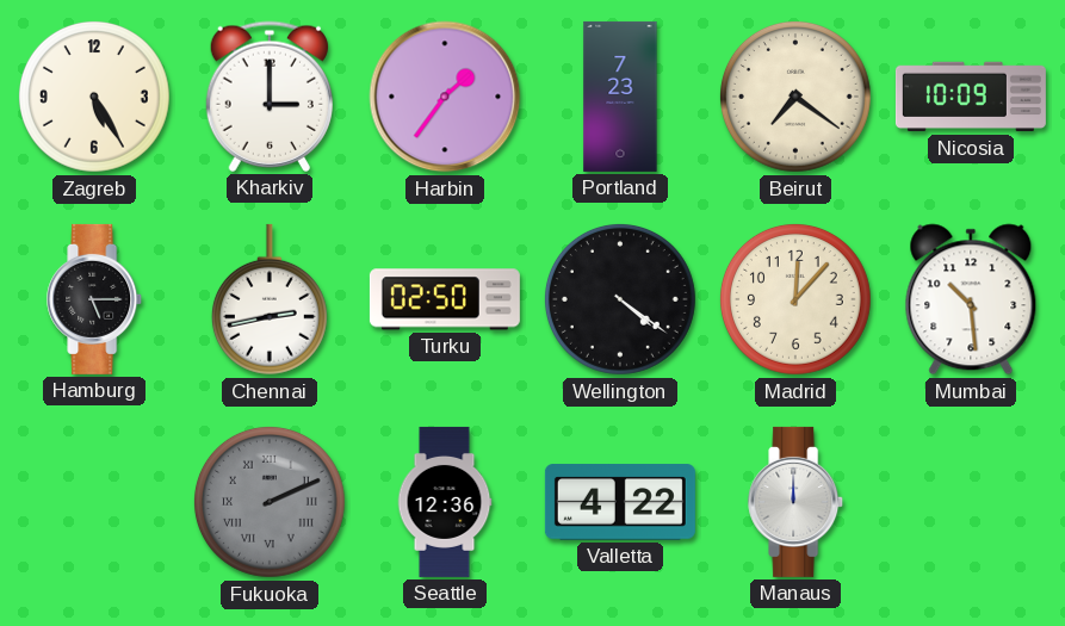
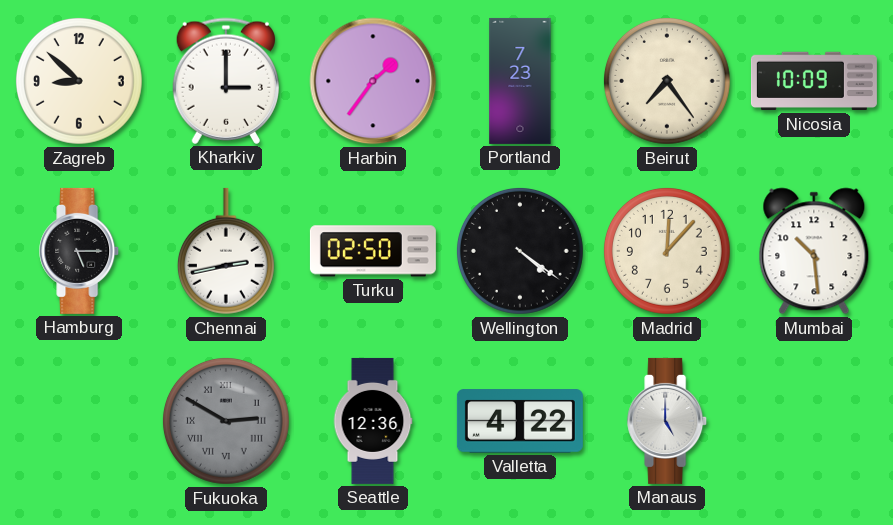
Zagreb: 5:25 -> 8:52 (79, 81)
Beirut: 7:21 -> 7:24 (667, 81)
Fukuoka: 2:11 -> 2:50 (226, 421)
Manaus: 12:00 -> 5:00 (668, 421)
